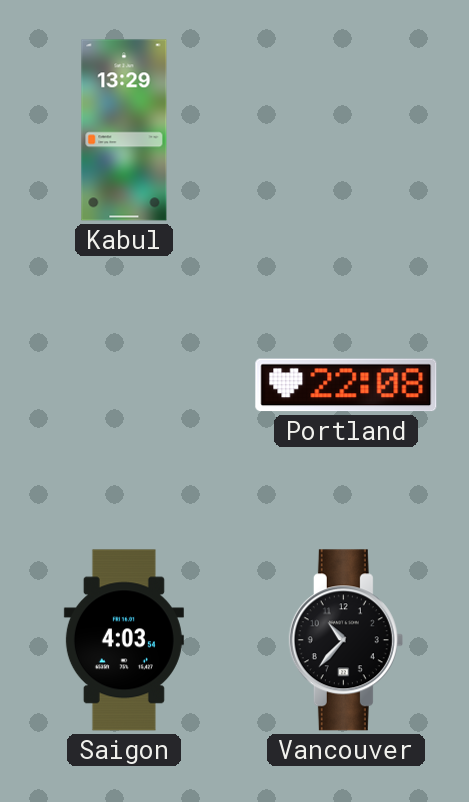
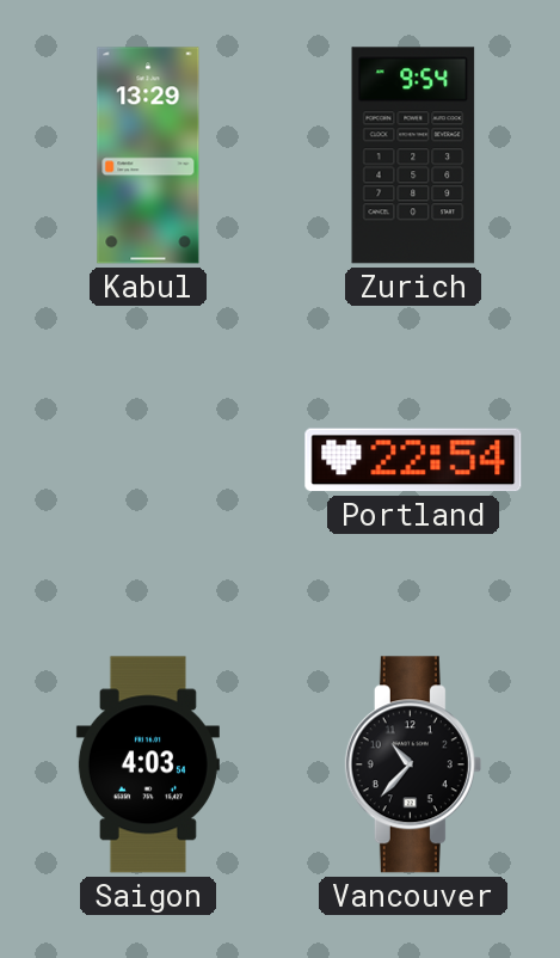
Zurich: none -> 9:54 (413, 155)
Portland: 22:08 -> 22:54 (413, 460)
